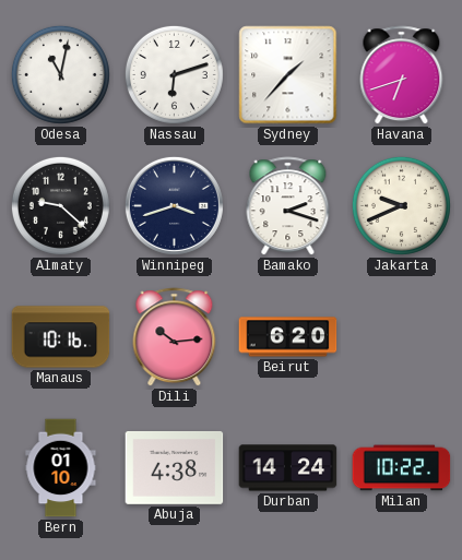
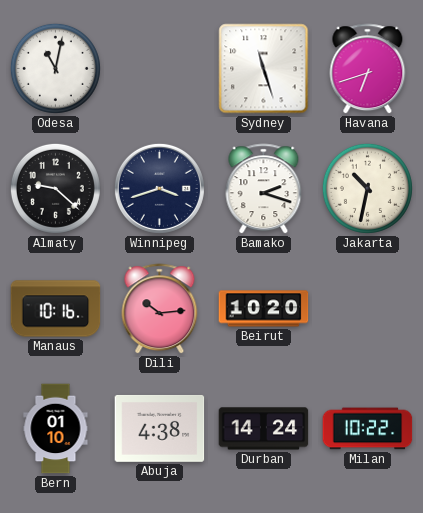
Nassau: 6:12 -> none (174, 74)
Sydney: 1:37 -> 11:27 (264, 69)
Jakarta: 9:41 -> 10:32 (367, 188)
Beirut: 6:20 -> 10:20 (264, 309)
